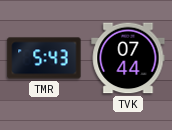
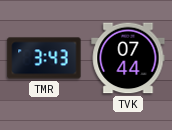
TMR: 5:43 -> 3:43 (44, 58)
